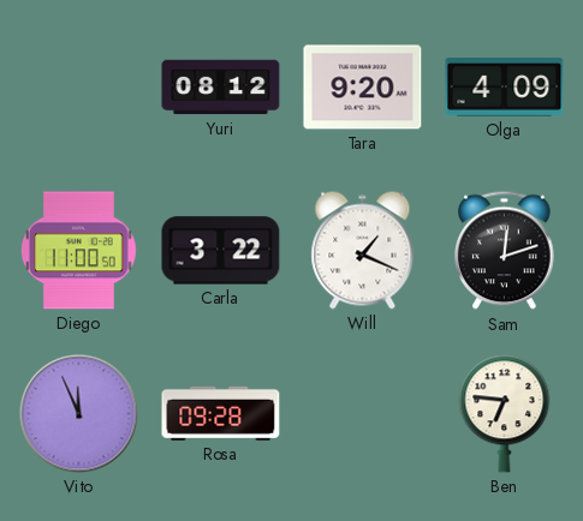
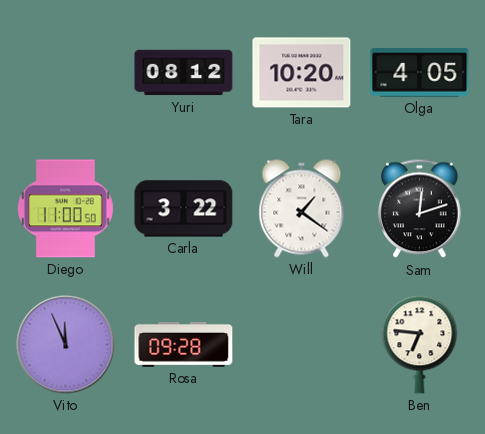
Tara: 9:20 -> 10:20 (302, 73)
Olga: 4:09 -> 4:05 (420, 73)
Will: 1:19 -> 1:21 (302, 209)
